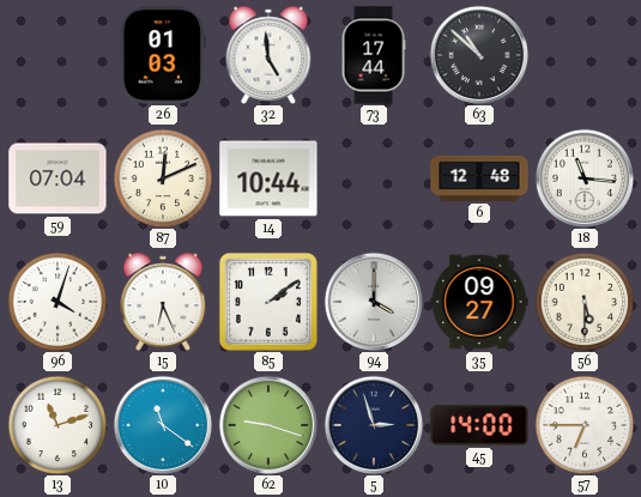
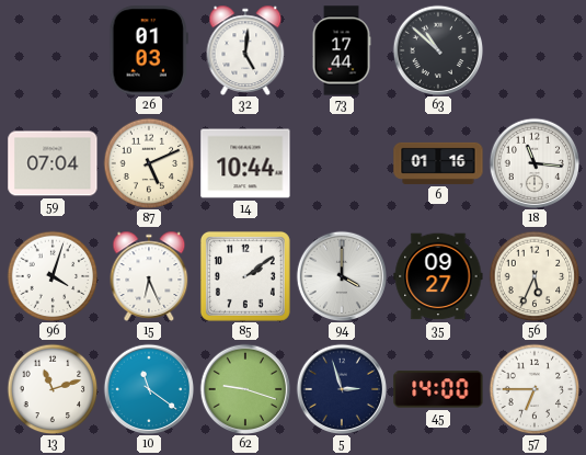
32: 4:59 -> 5:01 (245, 50)
87: 12:11 -> 5:11 (149, 163)
6: 12:48 -> 01:16 (438, 163)
56: 5:30 -> 5:34 (535, 276)
